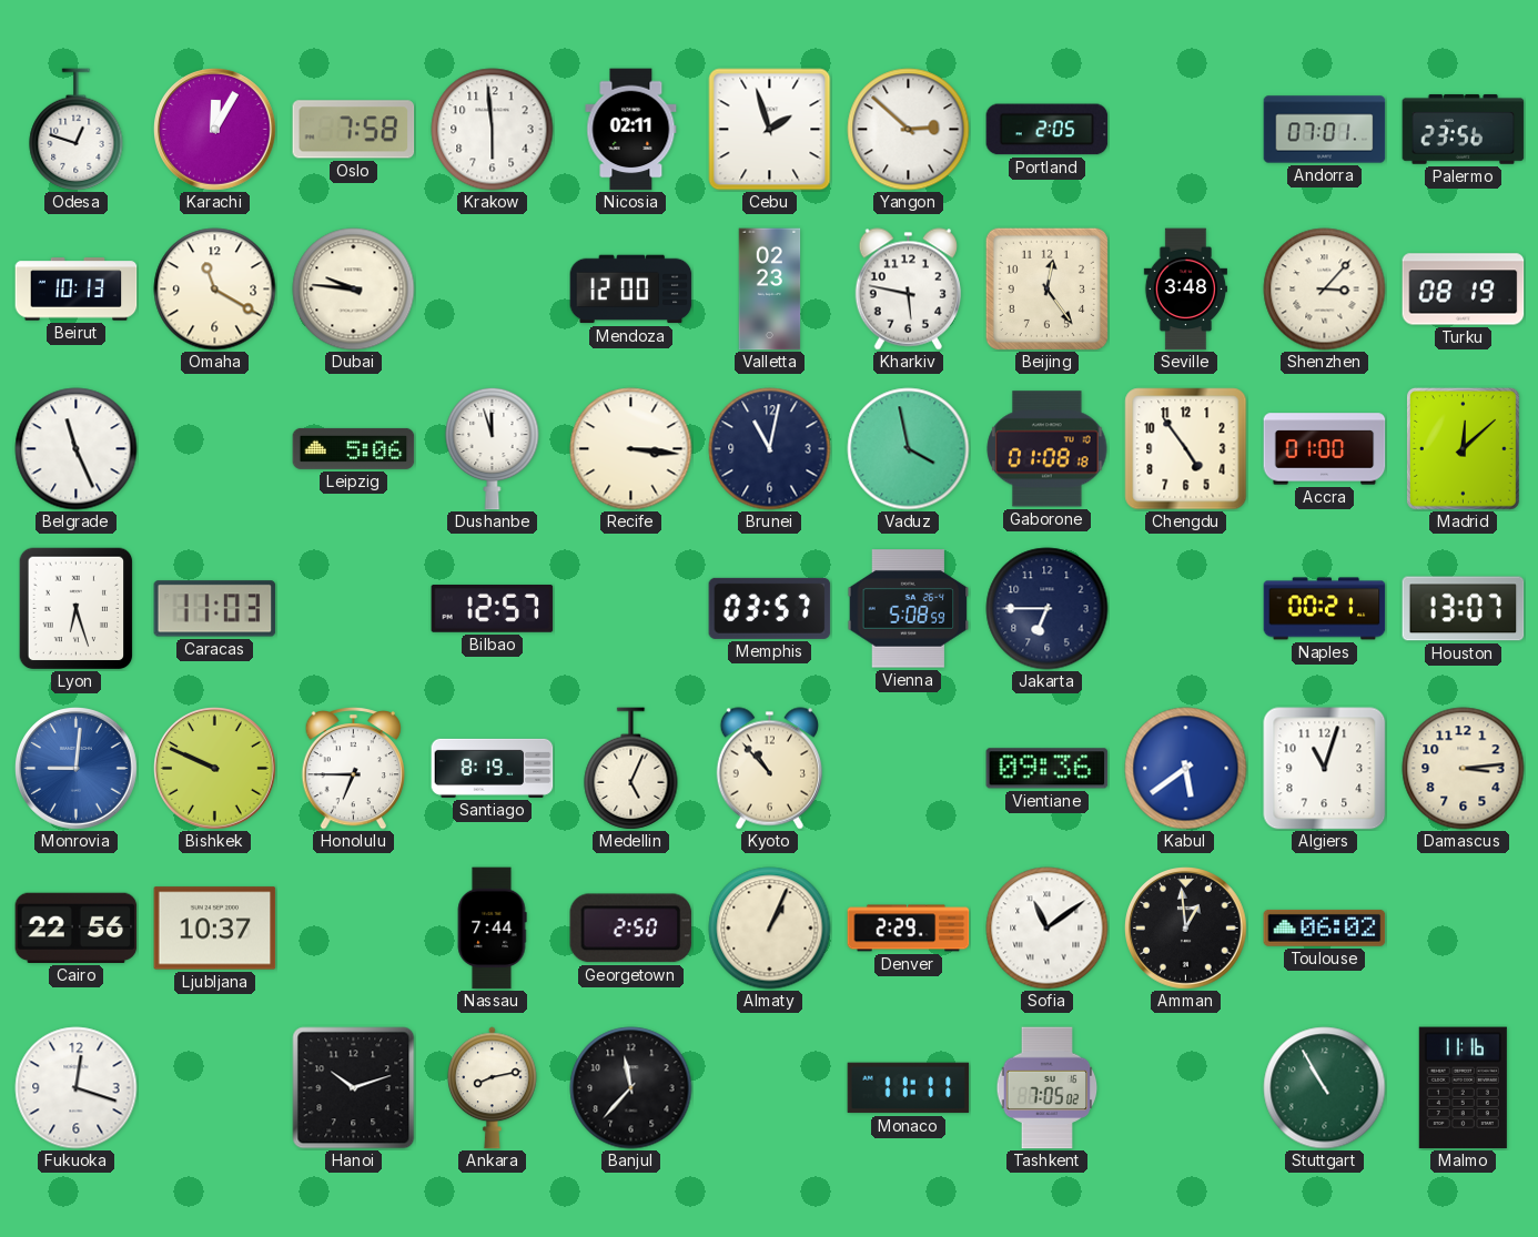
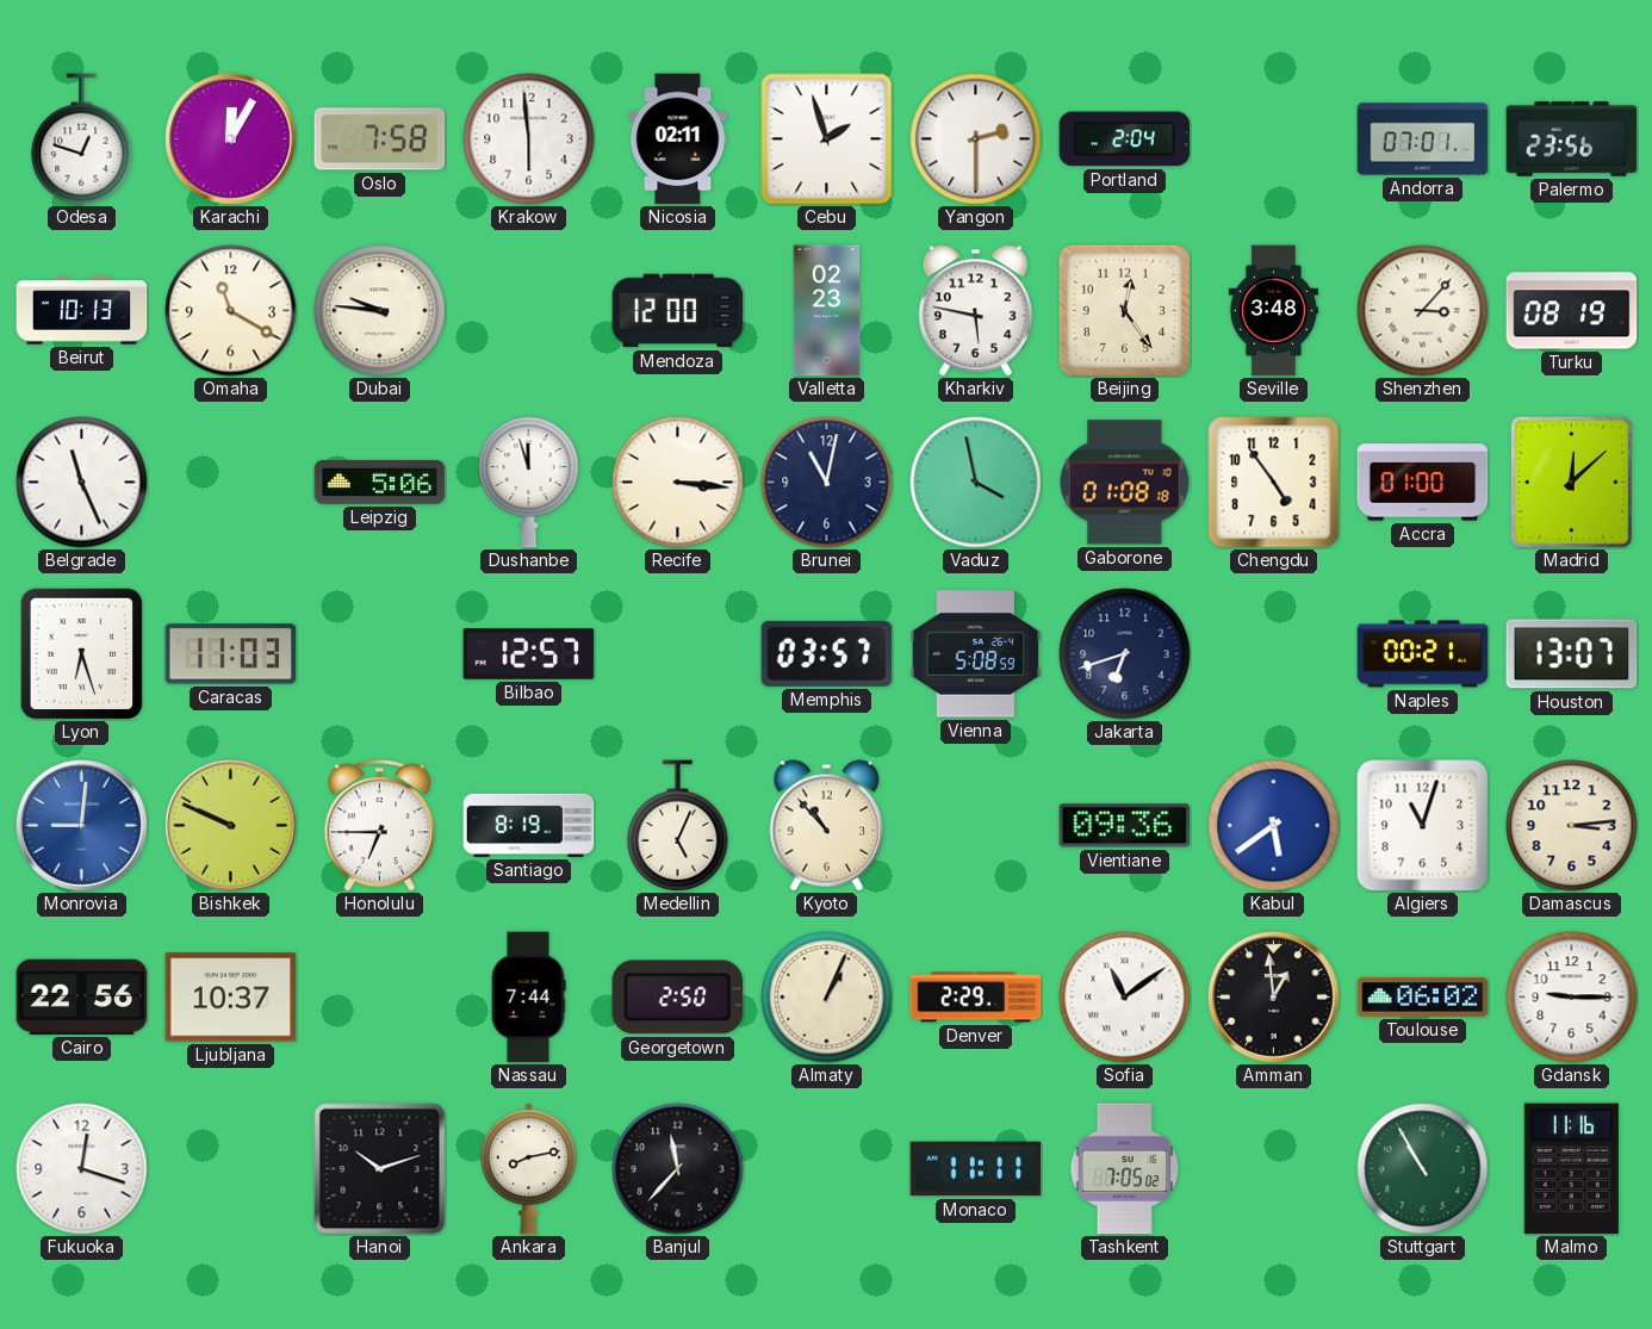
Yangon: 2:52 -> 2:30 (976, 139)
Portland: 2:05 -> 2:04 (1125, 139)
Jakarta: 6:45 -> 6:42 (1125, 654)
Gdansk: none -> 9:15 (1572, 998)
